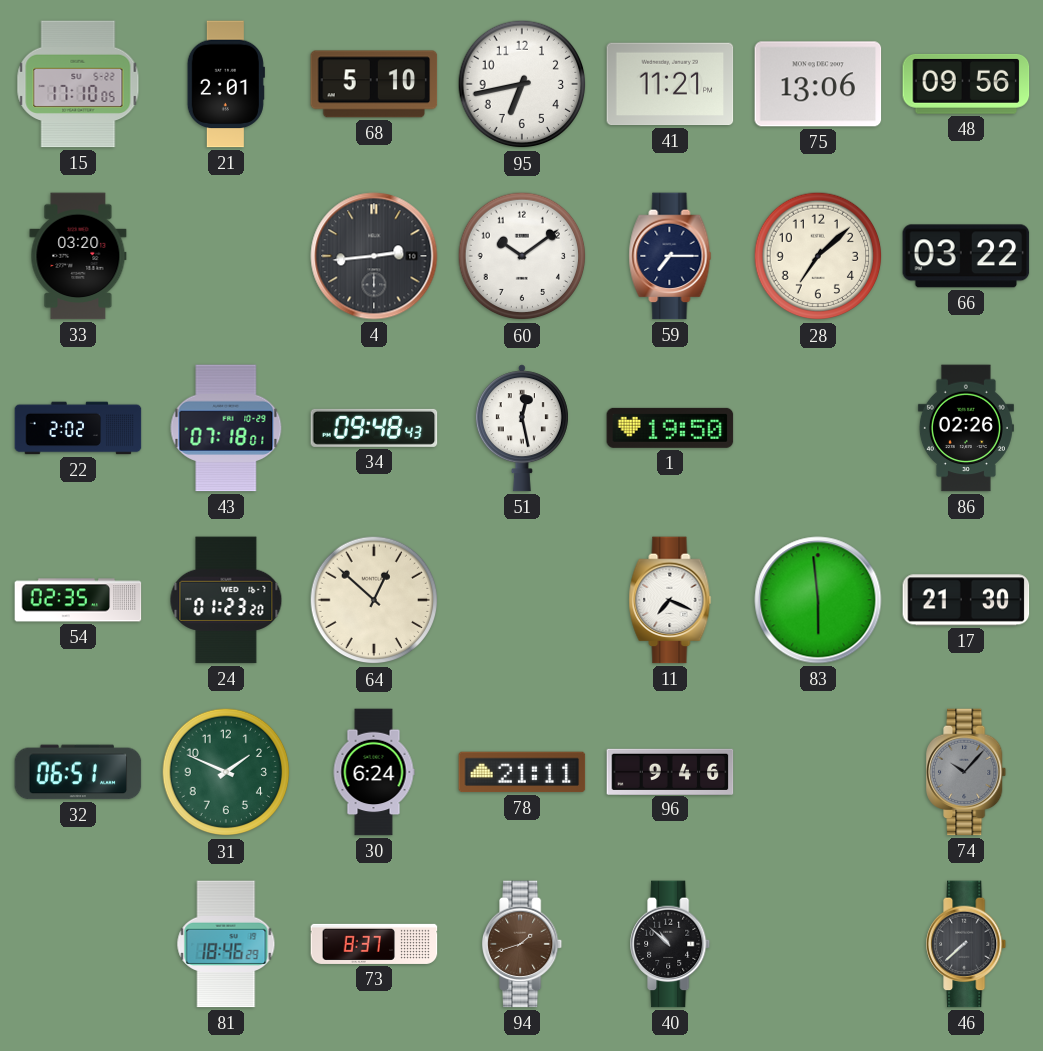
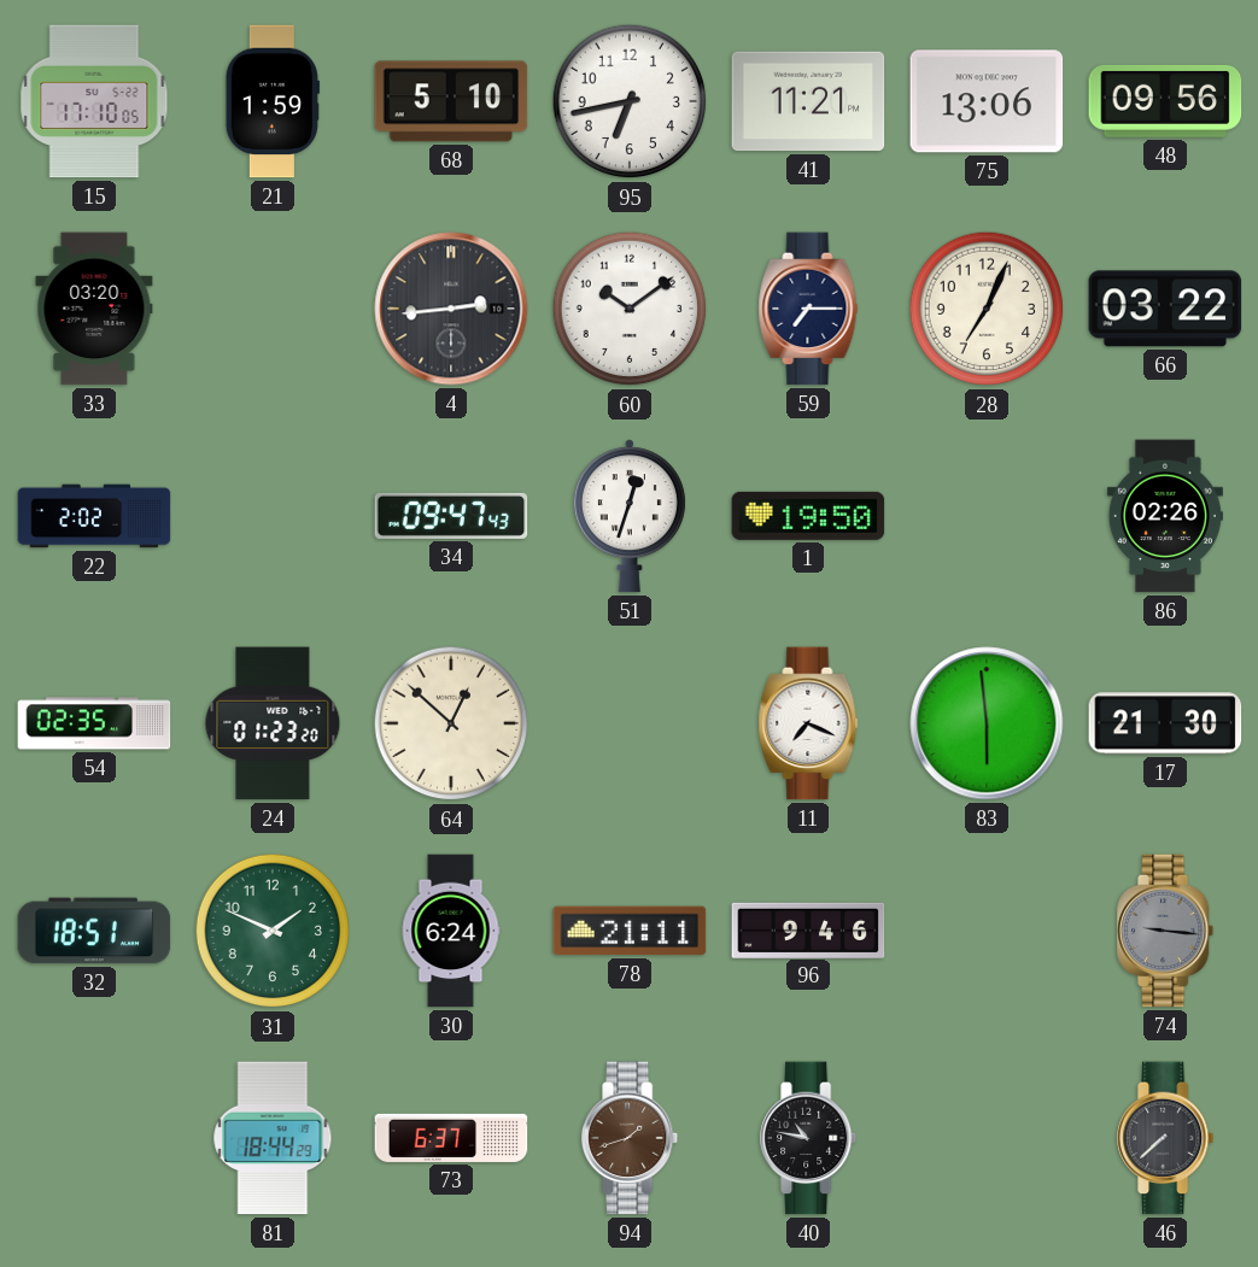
21: 2:01 -> 1:59 (273, 101)
28: 7:08 -> 7:04 (987, 309)
43: 07:18 -> none (226, 428)
34: 09:48 -> 09:47 (451, 516)
51: 12:28 -> 12:33 (630, 516)
32: 06:51 -> 18:51 (94, 931)
74: 10:07 -> 9:16 (1166, 931)
81: 18:46 -> 18:44 (273, 1138)
73: 8:37 -> 6:37 (451, 1138)
40: 10:52 -> 10:47 (809, 1138)
